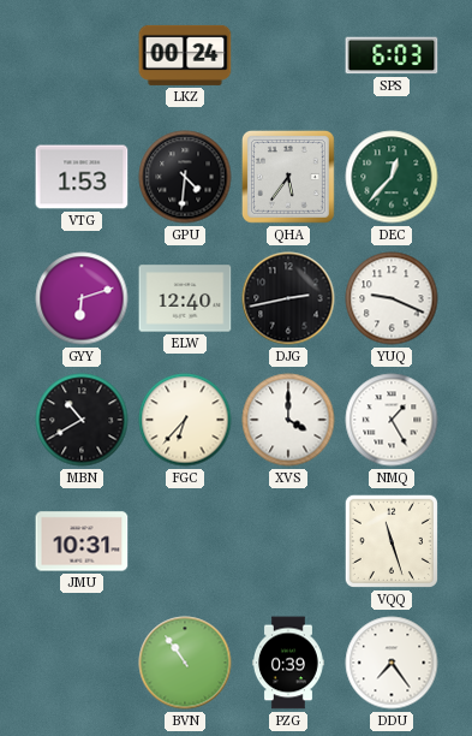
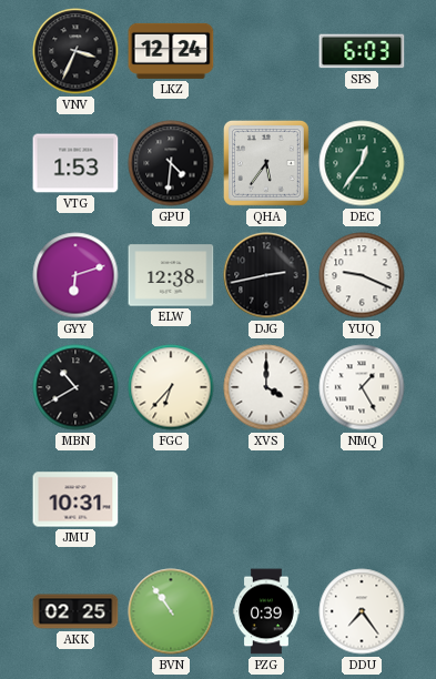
VNV: none -> 3:34 (75, 51)
LKZ: 00:24 -> 12:24 (171, 51)
DEC: 12:37 -> 12:36 (362, 163)
ELW: 12:40 -> 12:38 (171, 275)
VQQ: 11:27 -> none (392, 541)
AKK: none -> 02:25 (75, 611)
